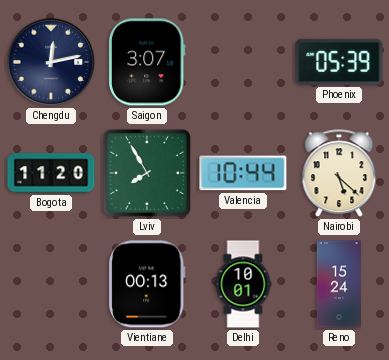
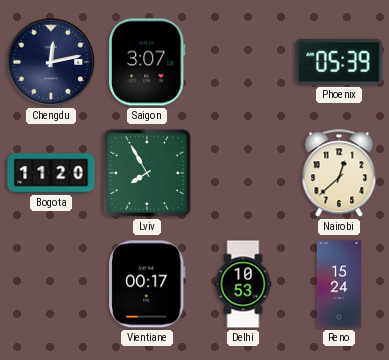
Valencia: 10:44 -> none (243, 173)
Nairobi: 5:22 -> 12:38 (339, 174)
Vientiane: 00:13 -> 00:17 (147, 284)
Delhi: 10:01 -> 10:53 (243, 284)
